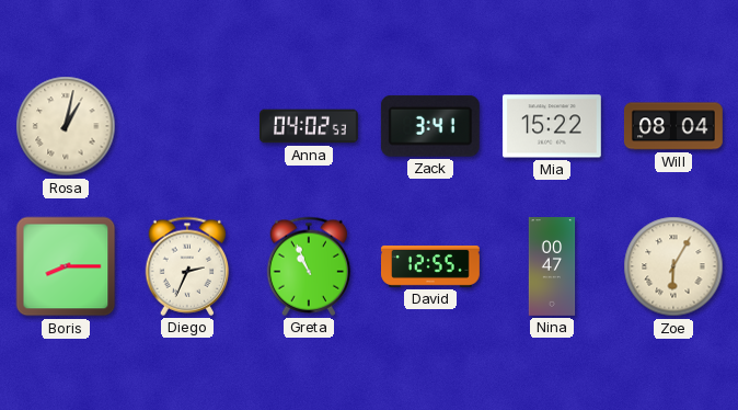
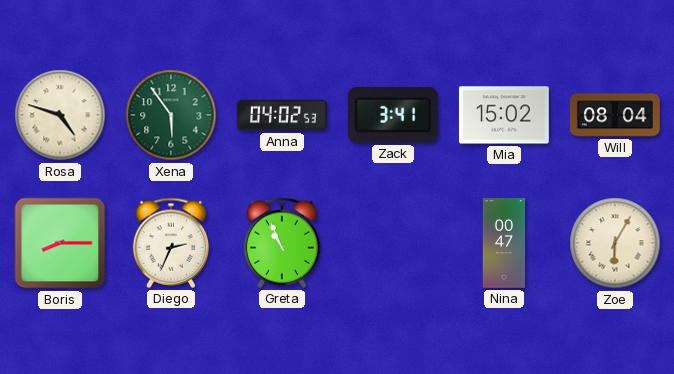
Rosa: 1:02 -> 4:48 (60, 115)
Xena: none -> 5:54 (171, 115)
Mia: 15:22 -> 15:02 (504, 115)
David: 12:55 -> none (431, 266)
